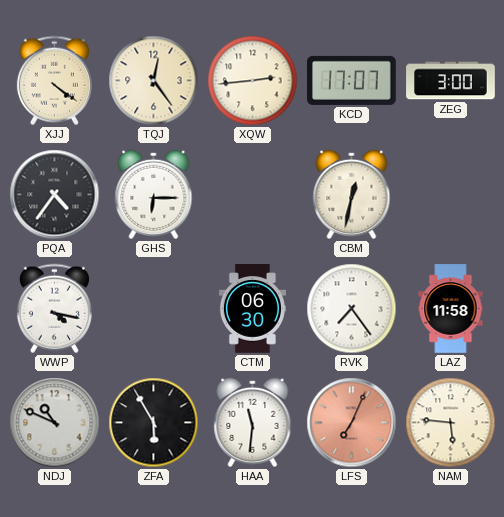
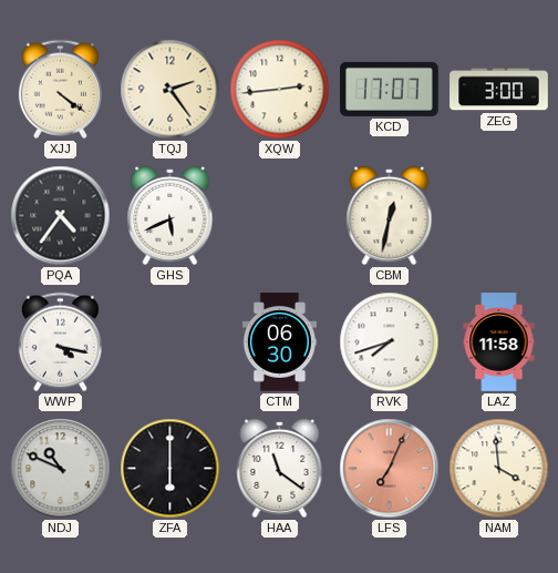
TQJ: 12:24 -> 2:24 (170, 90)
GHS: 6:15 -> 5:41 (170, 215)
RVK: 7:24 -> 7:42 (390, 342)
ZFA: 5:55 -> 6:00 (170, 469)
HAA: 11:31 -> 11:21 (280, 468)
NAM: 5:46 -> 3:59 (499, 469)
